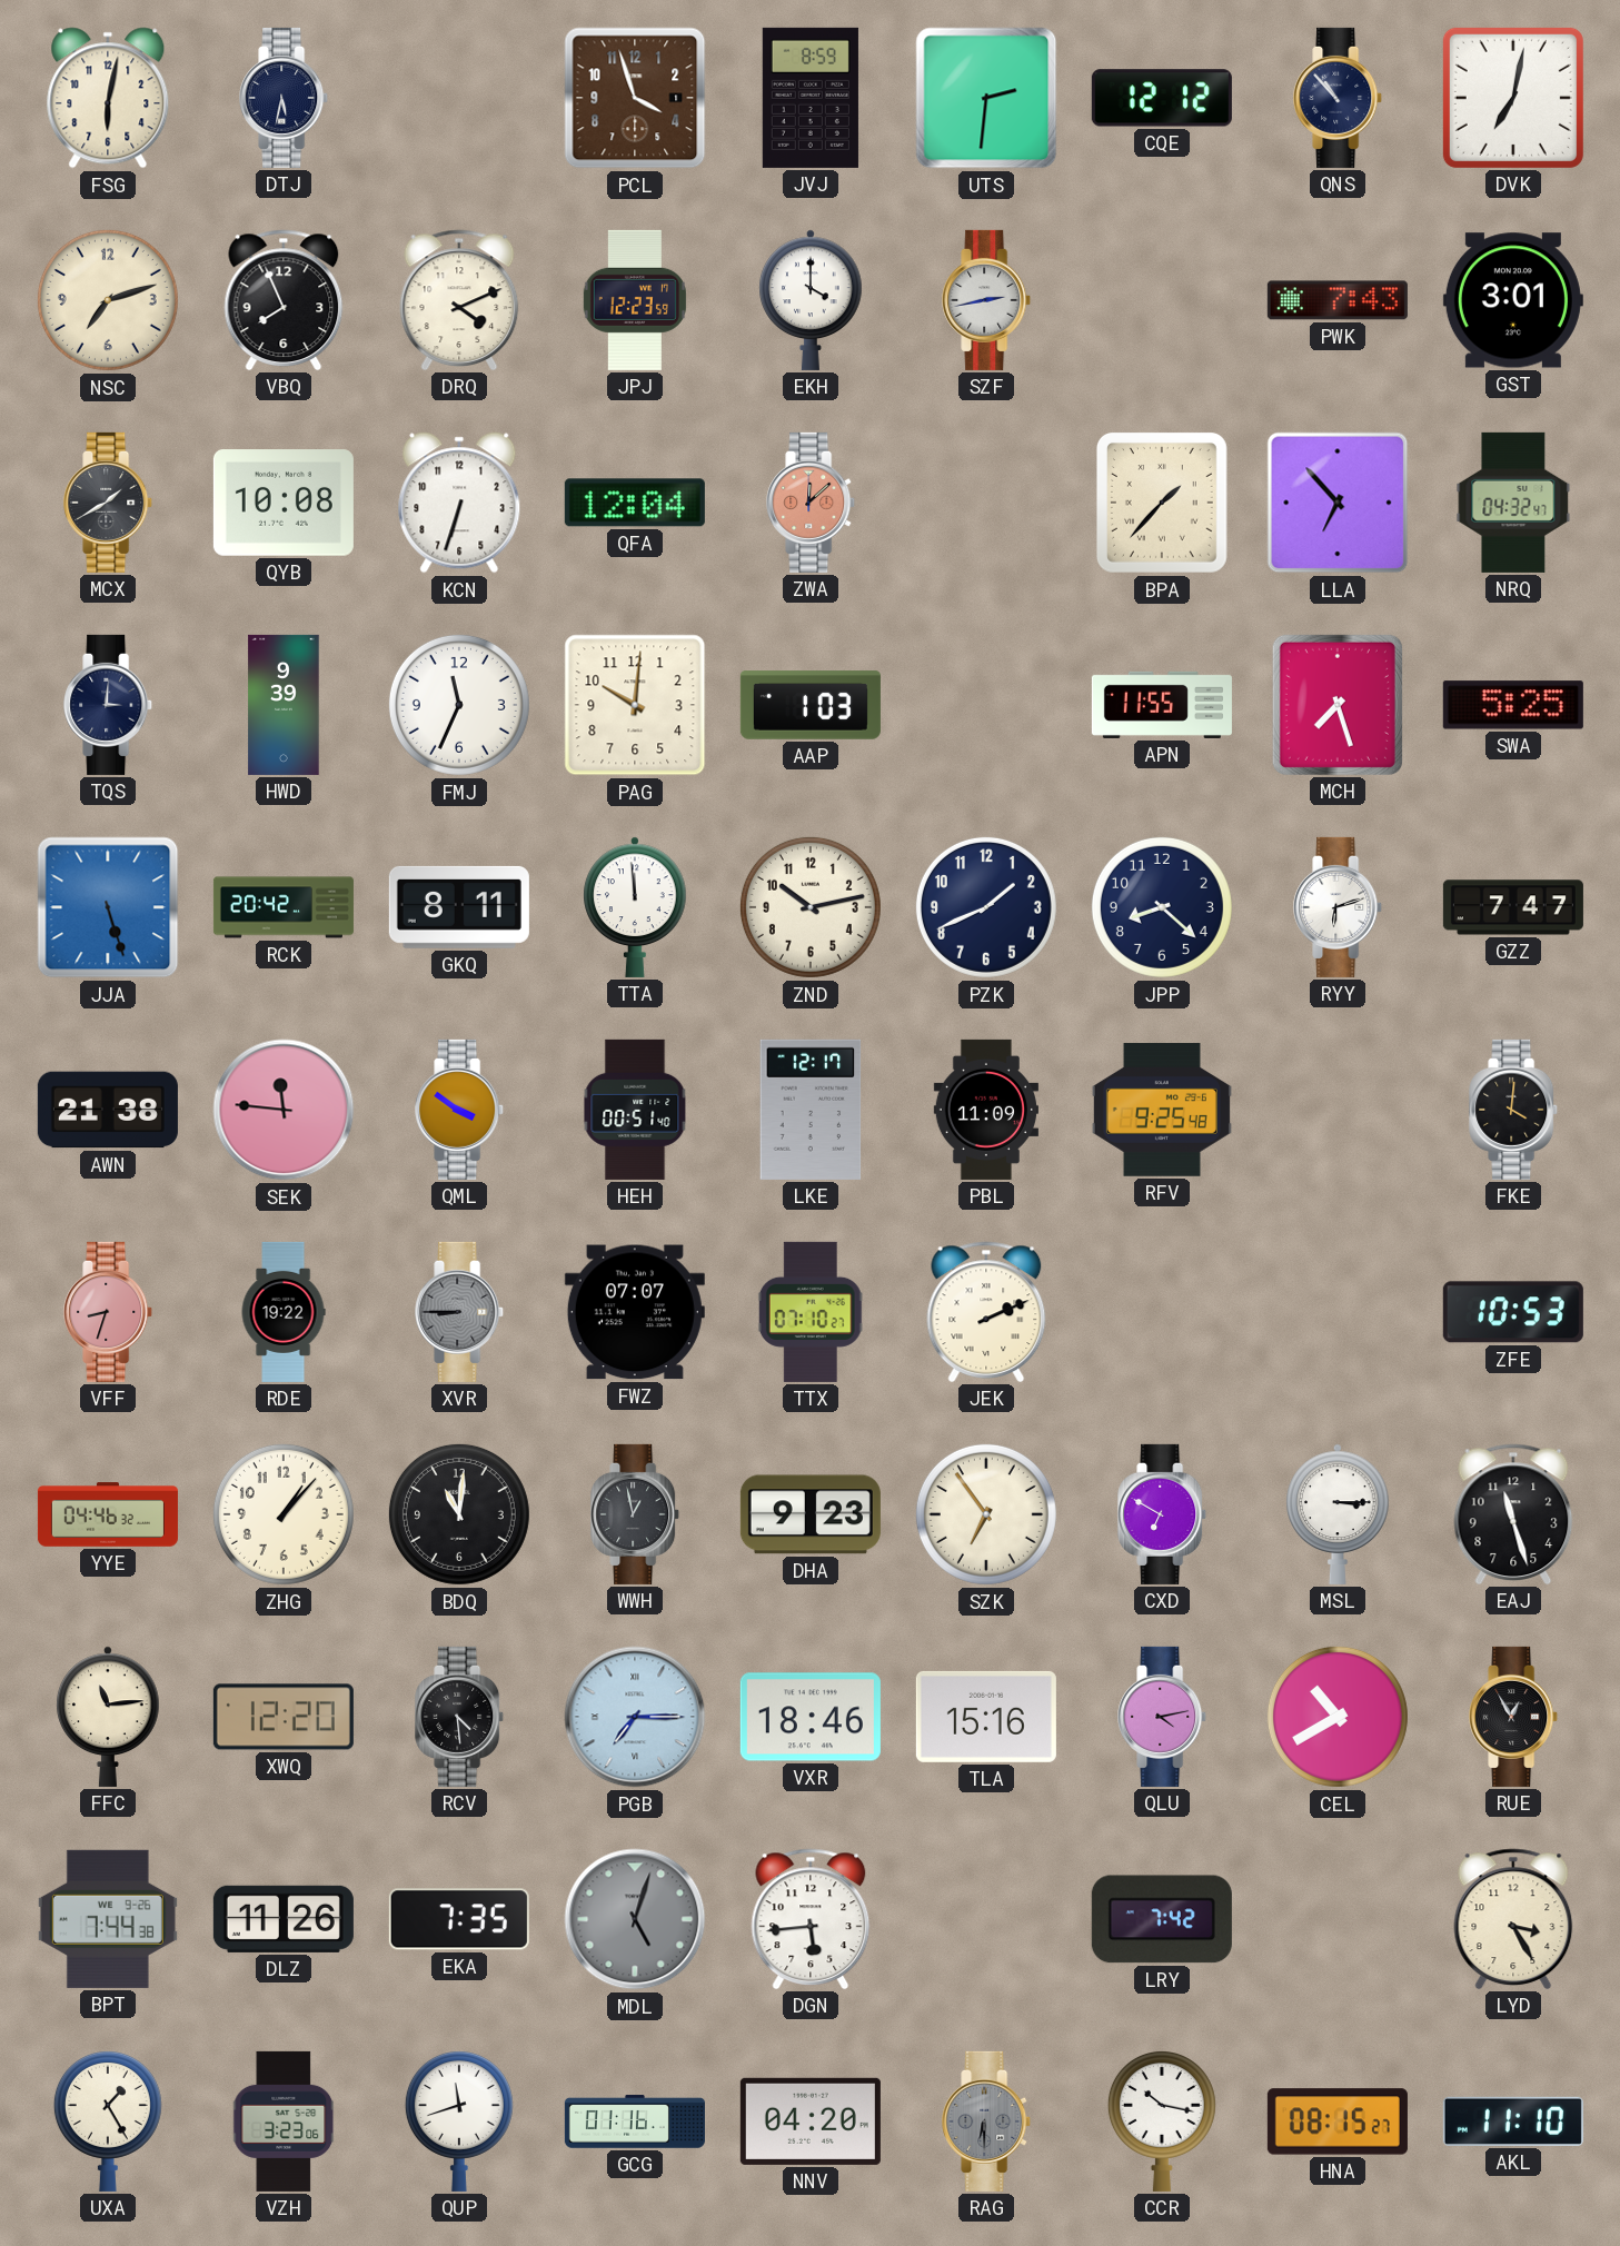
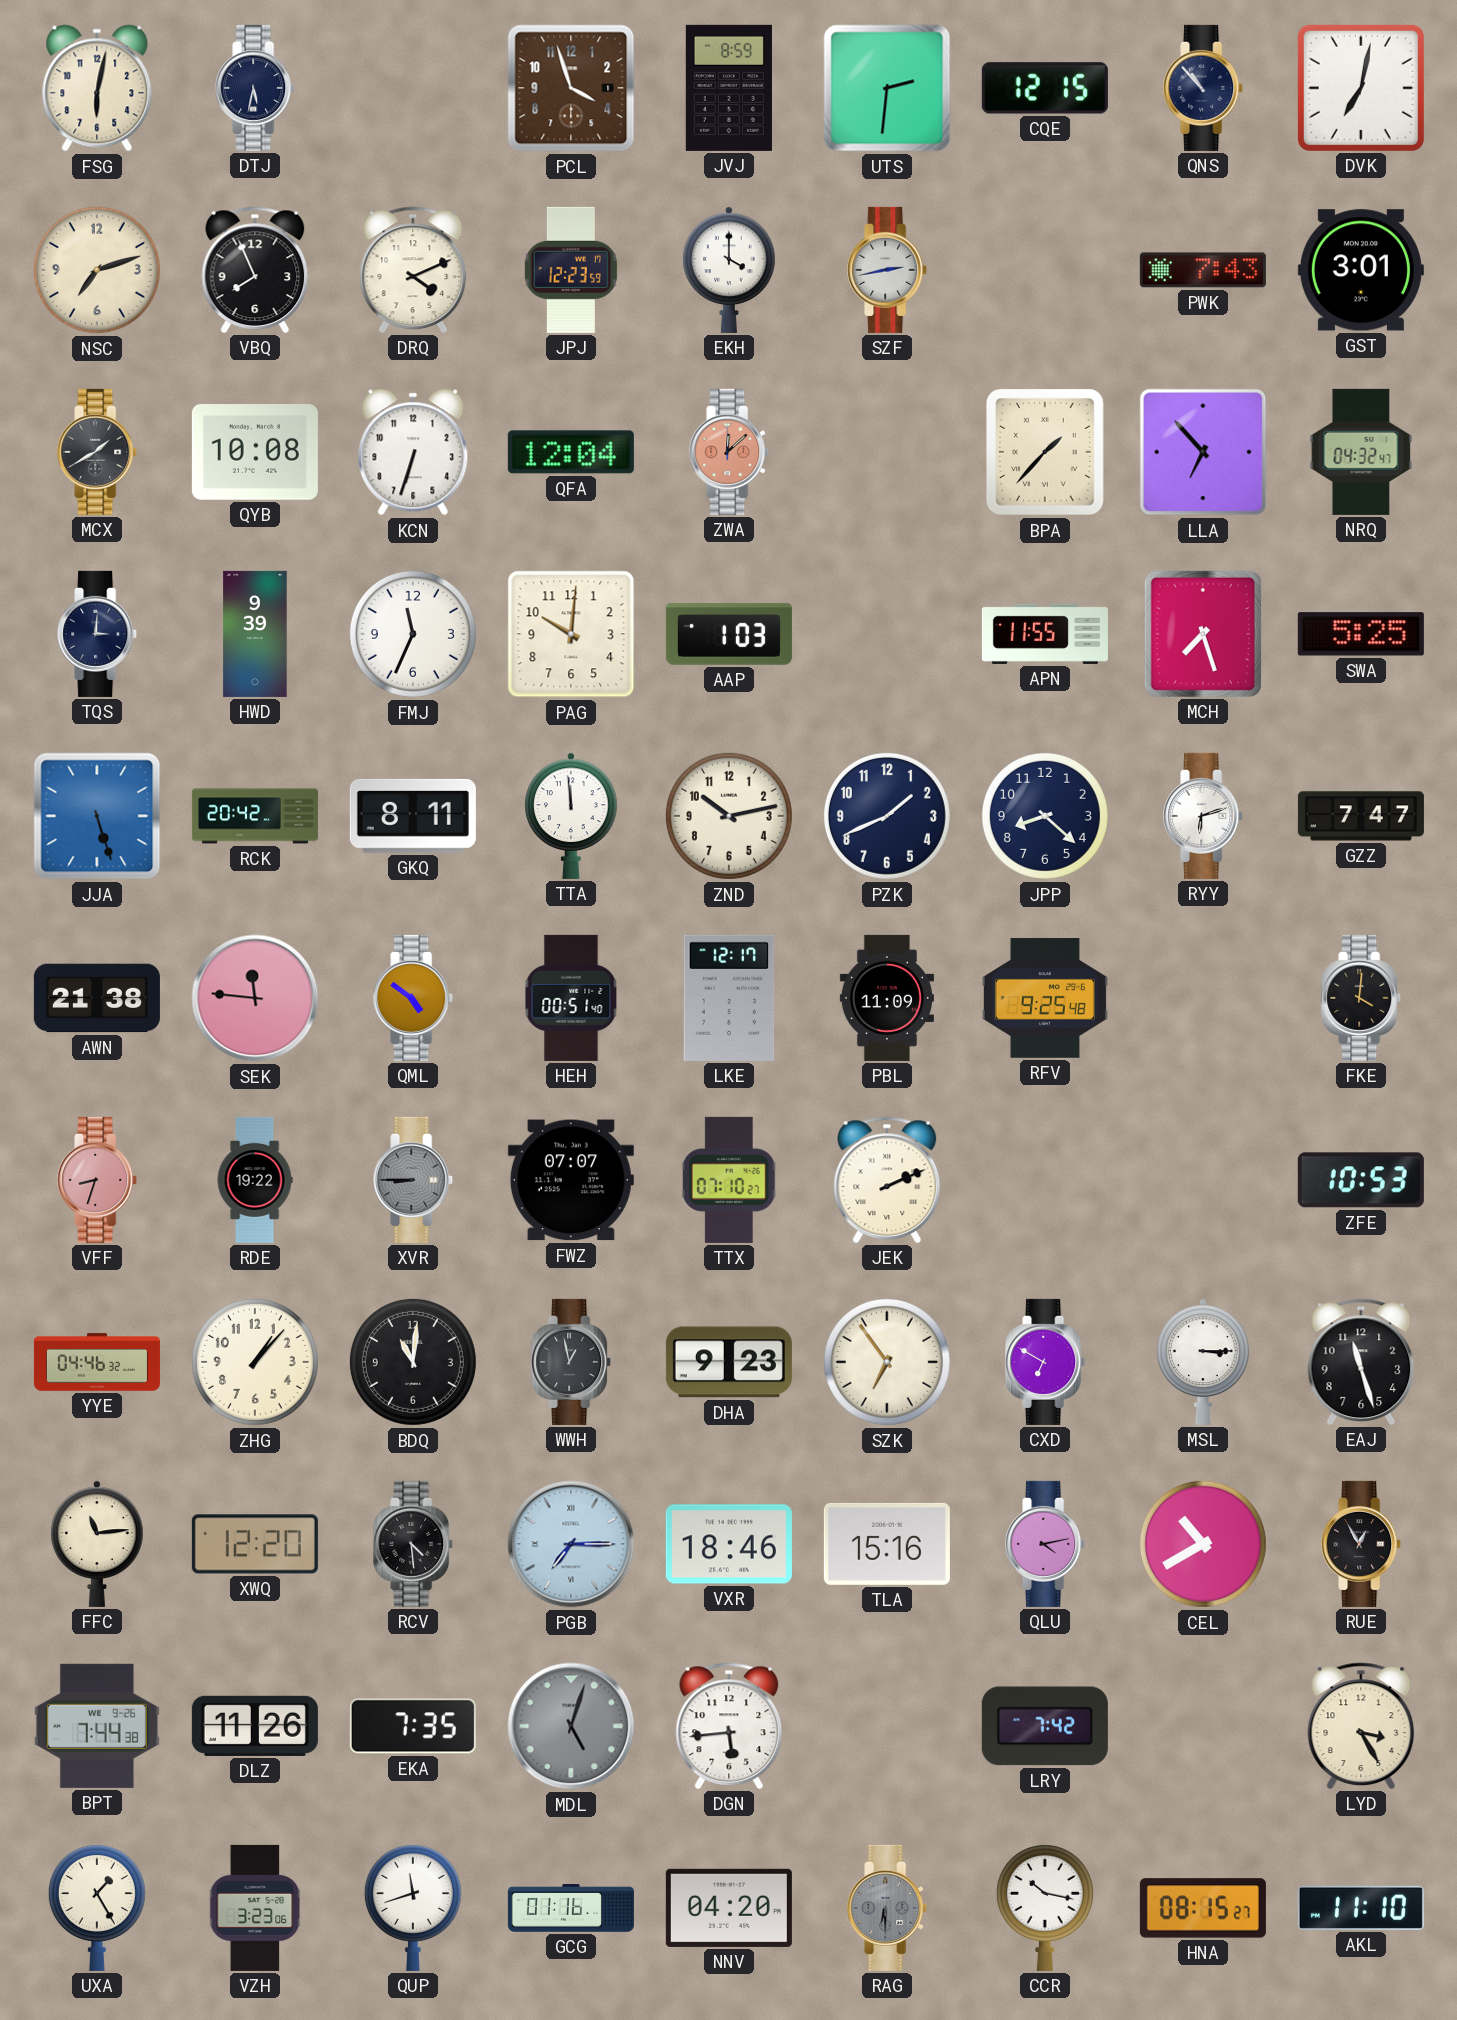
CQE: 12:12 -> 12:15 (1045, 88)
QML: 3:51 -> 4:51 (414, 998)
